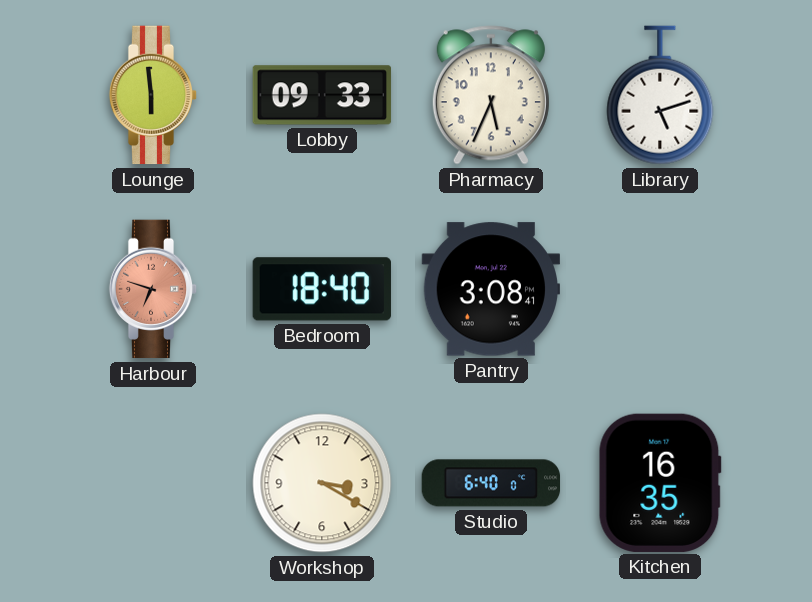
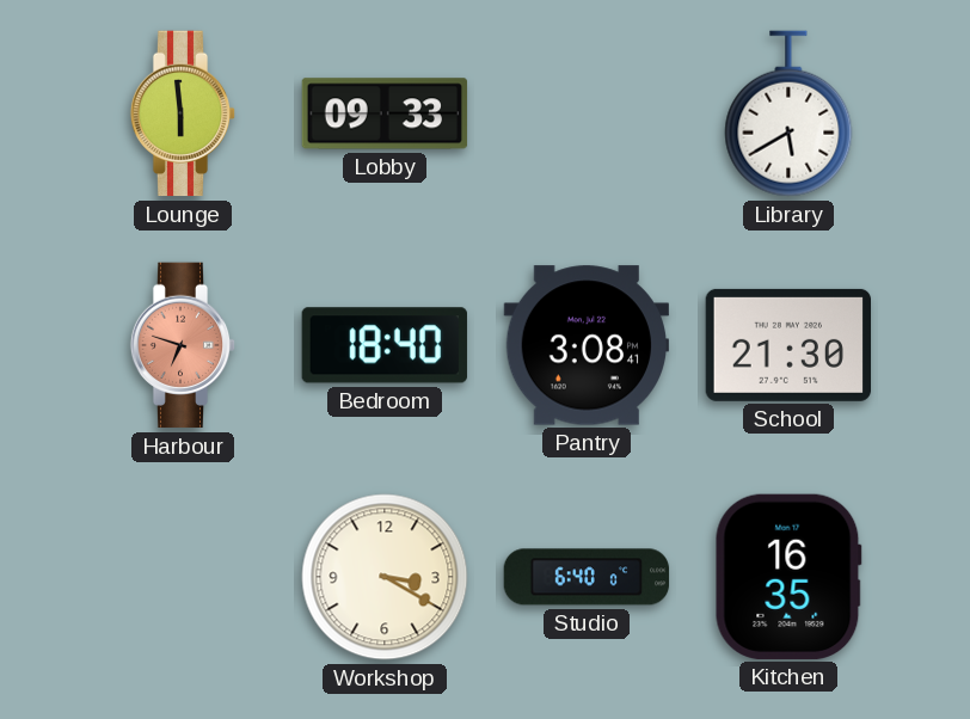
Pharmacy: 5:34 -> none (491, 95)
Library: 5:12 -> 5:40 (788, 113)
School: none -> 21:30 (787, 345)
